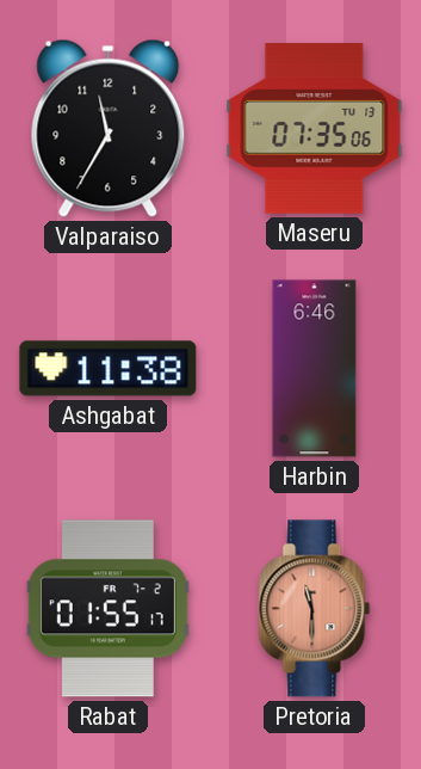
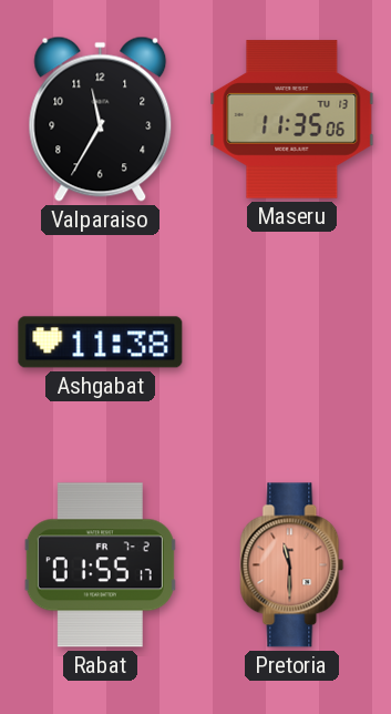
Maseru: 07:35 -> 11:35 (292, 120)
Harbin: 6:46 -> none (315, 369)
